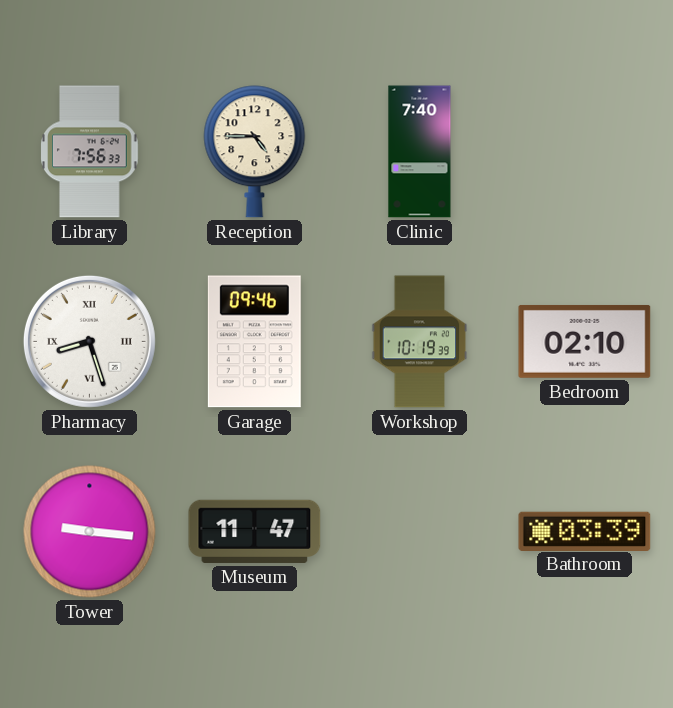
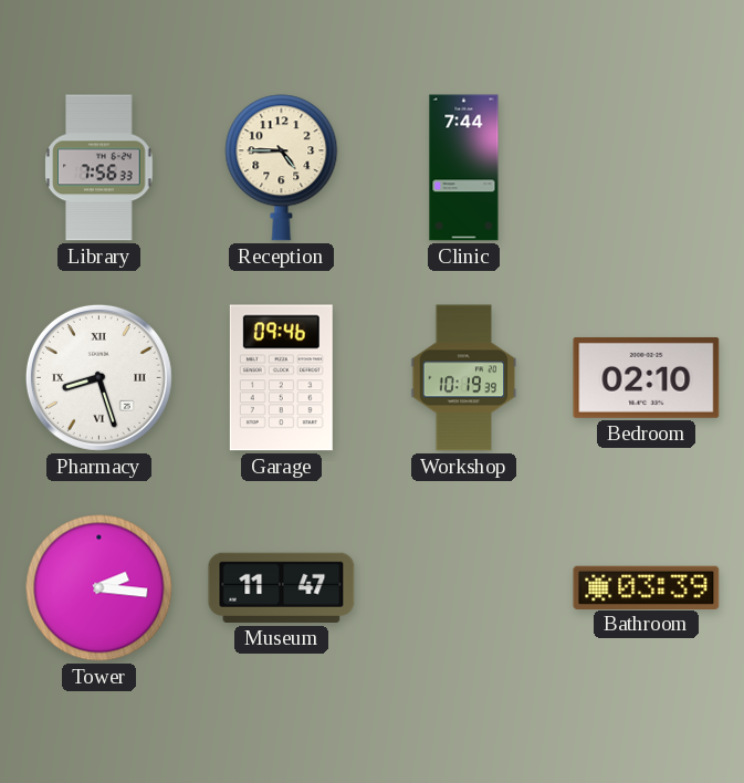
Clinic: 7:40 -> 7:44 (464, 168)
Tower: 9:16 -> 2:16 (99, 588)
